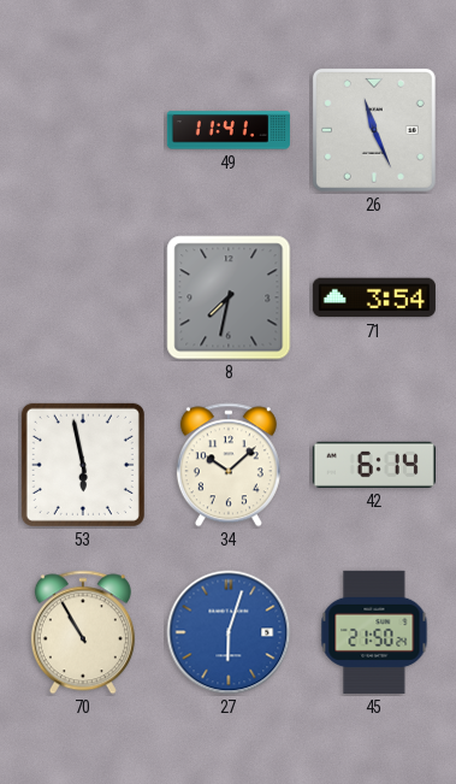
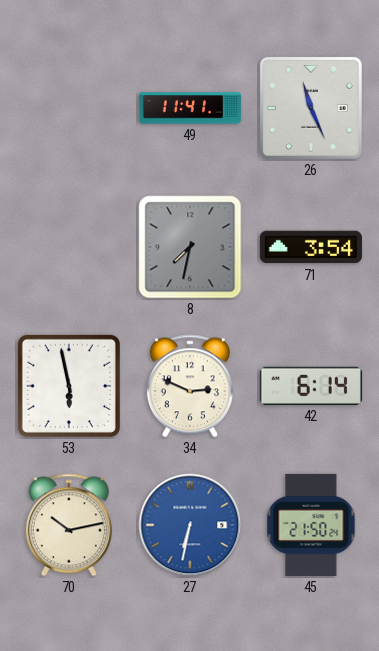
34: 10:08 -> 2:49 (190, 386)
70: 10:55 -> 10:13 (69, 525)
27: 6:03 -> 6:32 (190, 525)
